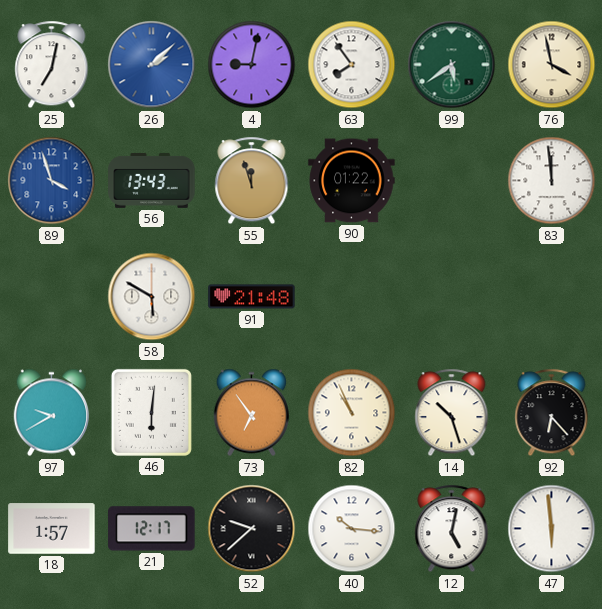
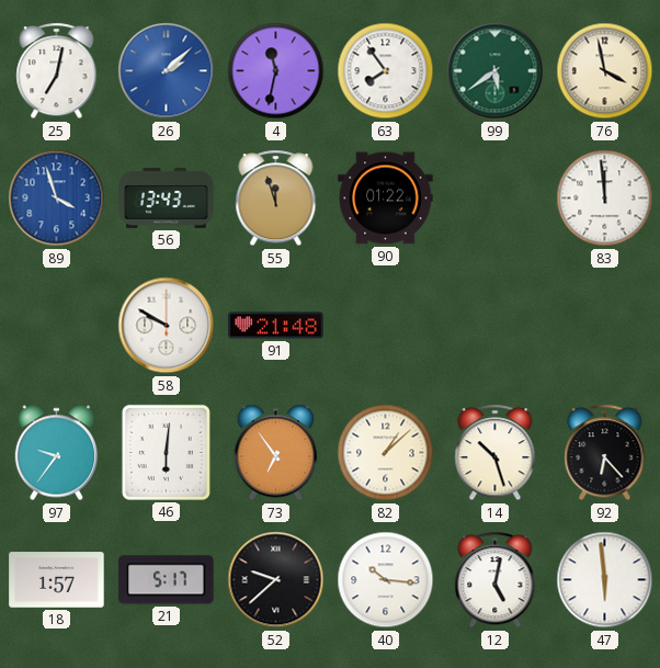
4: 9:02 -> 11:32 (276, 71)
58: 5:50 -> 9:50 (167, 326)
97: 9:40 -> 9:36 (57, 453)
82: 10:56 -> 1:08 (386, 453)
21: 12:17 -> 5:17 (167, 580)
